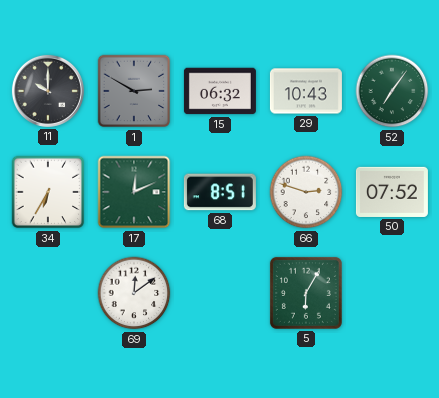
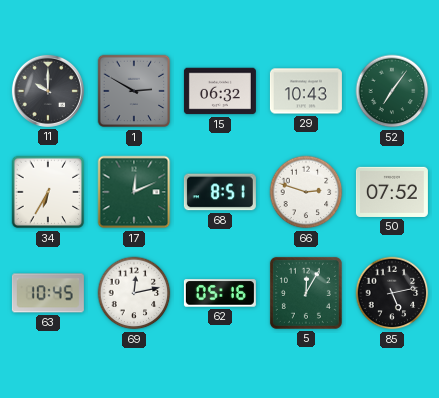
63: none -> 10:45 (48, 293)
69: 12:09 -> 12:13 (134, 293)
62: none -> 05:16 (220, 293)
5: 6:05 -> 12:05 (306, 293)
85: none -> 5:13 (392, 293)
